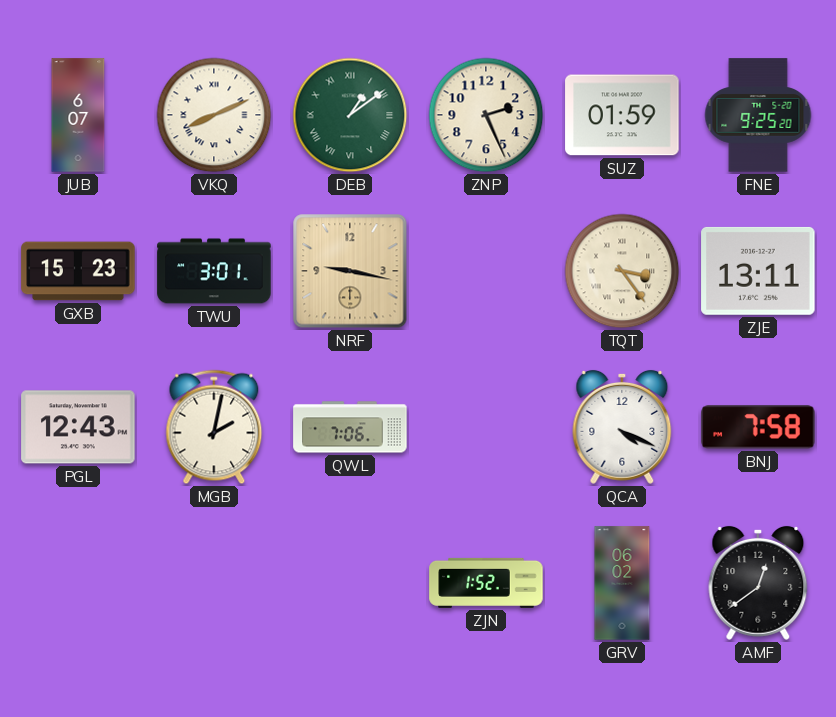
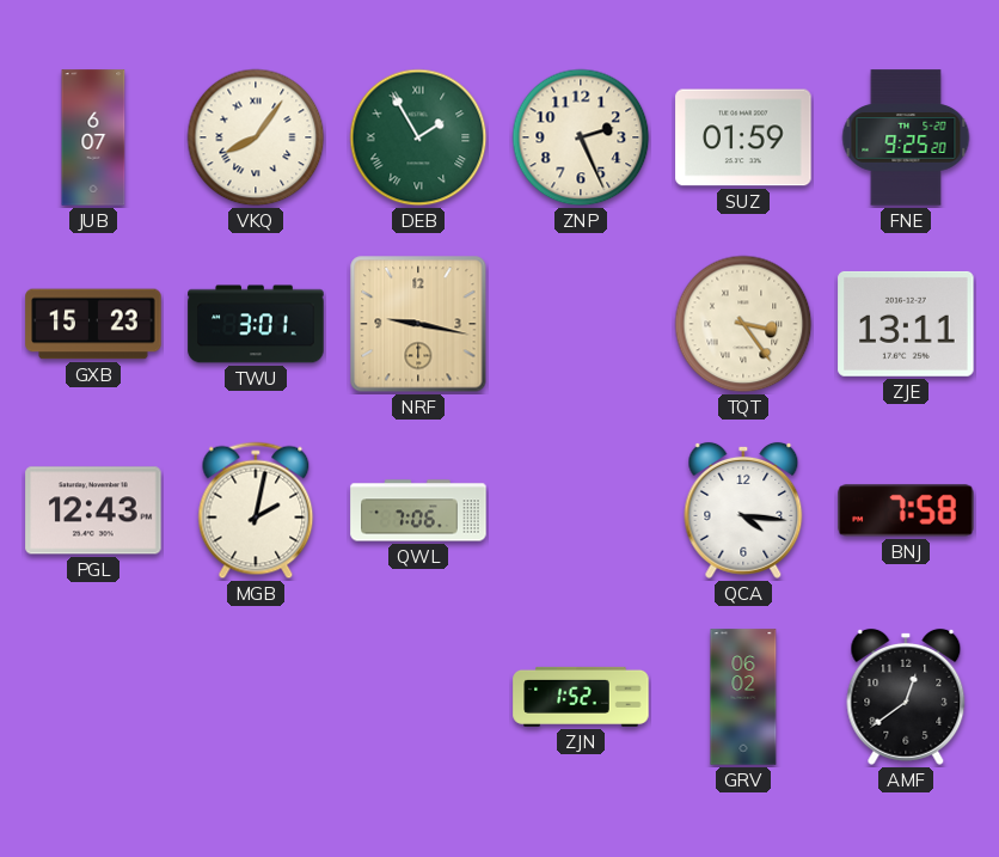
VKQ: 8:11 -> 8:06 (256, 137)
DEB: 1:09 -> 1:55 (418, 137)
QCA: 4:19 -> 4:16 (743, 510)
